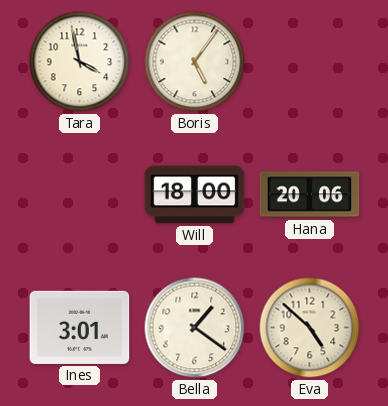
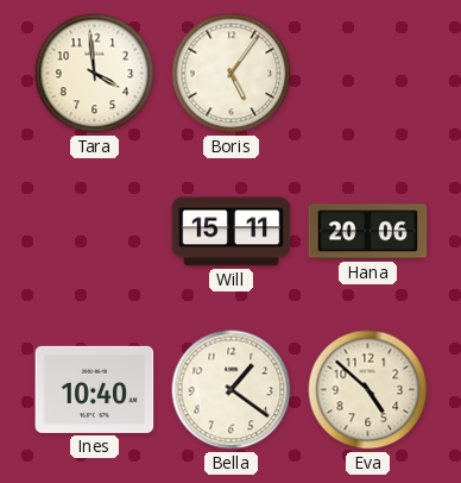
Tara: 3:58 -> 3:59 (95, 74)
Will: 18:00 -> 15:11 (232, 232)
Ines: 3:01 -> 10:40 (95, 389)
